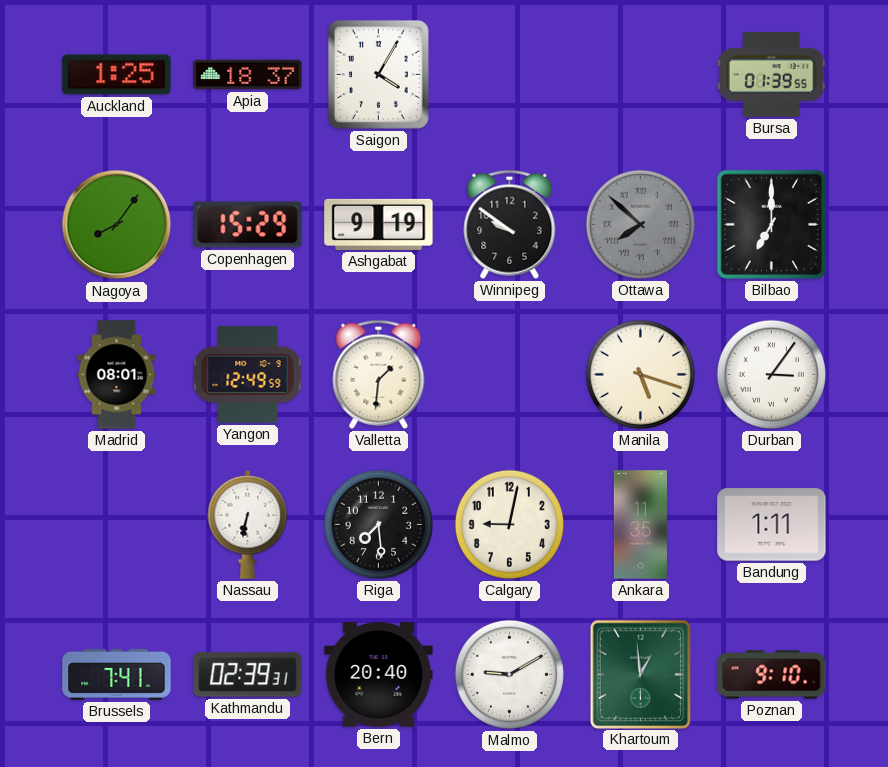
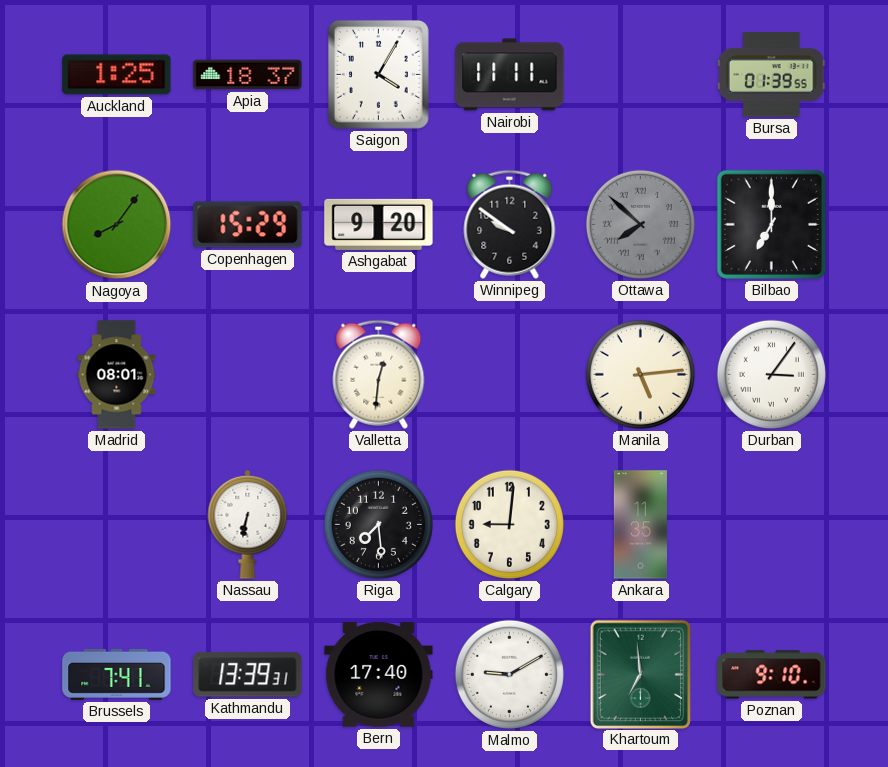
Nairobi: none -> 11:11 (510, 75)
Ashgabat: 9:19 -> 9:20 (379, 224)
Yangon: 12:49 -> none (248, 375)
Valletta: 1:31 -> 12:31 (379, 374)
Manila: 5:18 -> 5:14 (640, 374)
Calgary: 9:02 -> 9:01 (509, 524)
Bandung: 1:11 -> none (772, 525)
Kathmandu: 02:39 -> 13:39 (248, 675)
Bern: 20:40 -> 17:40 (379, 675)
Khartoum: 12:59 -> 6:59 (640, 674)
